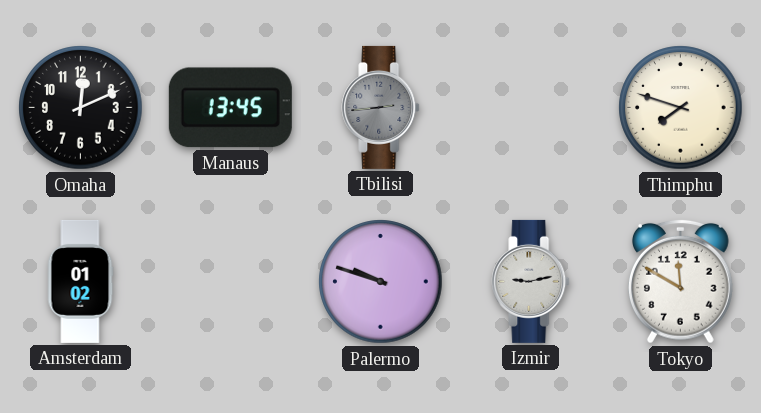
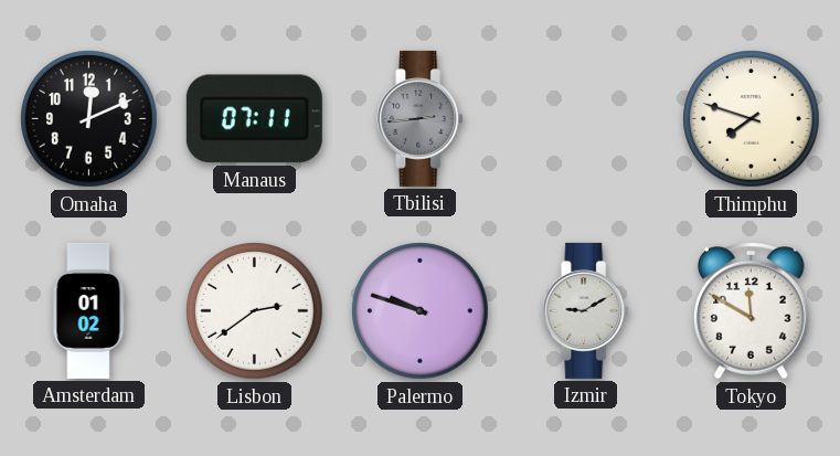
Manaus: 13:45 -> 07:11 (254, 119)
Lisbon: none -> 2:39 (255, 311)
Izmir: 9:13 -> 9:10 (586, 310)
